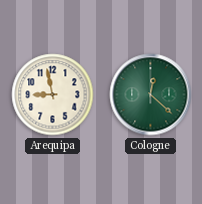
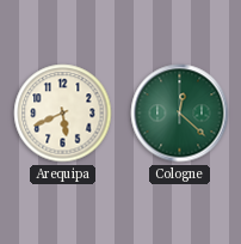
Arequipa: 8:58 -> 5:41 (63, 114)
